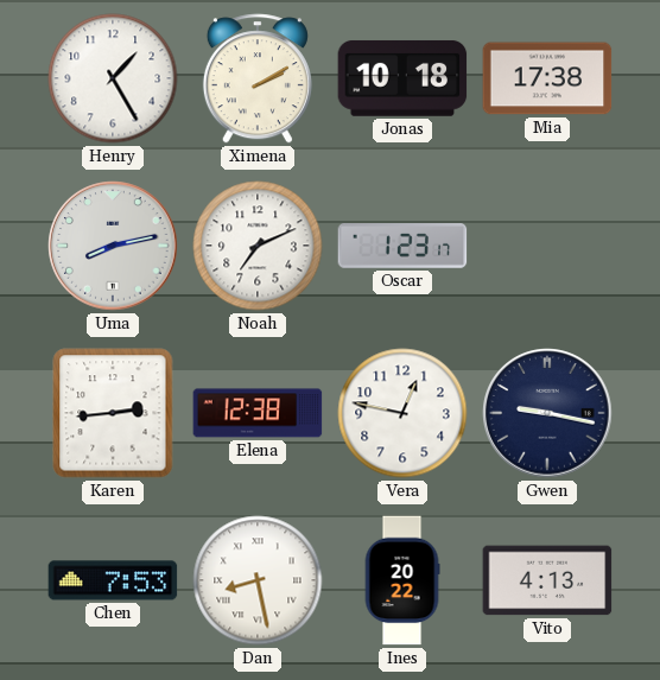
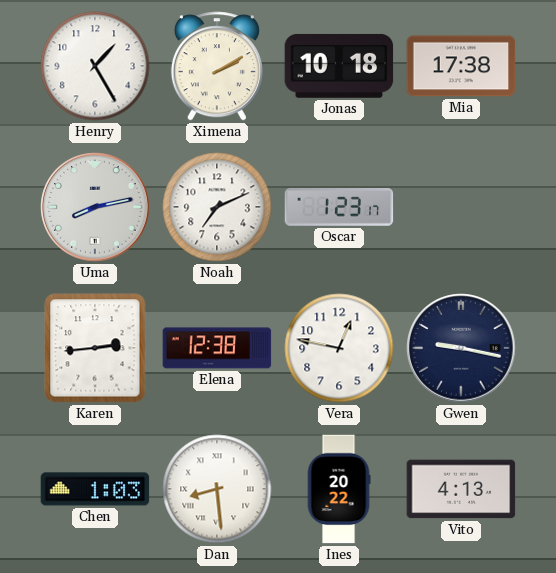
Chen: 7:53 -> 1:03 (95, 489)
Dan: 8:28 -> 8:29 (217, 489)
